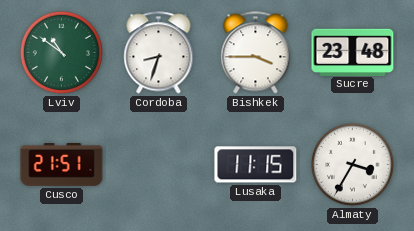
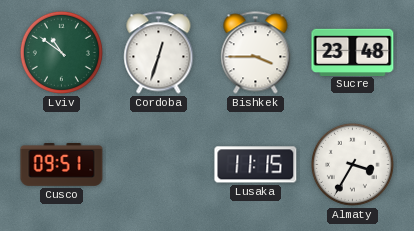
Cordoba: 8:33 -> 12:33 (159, 53)
Cusco: 21:51 -> 09:51 (62, 165)
